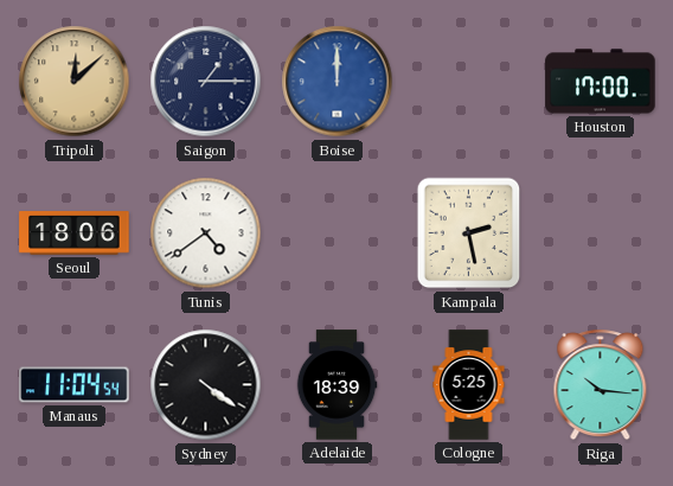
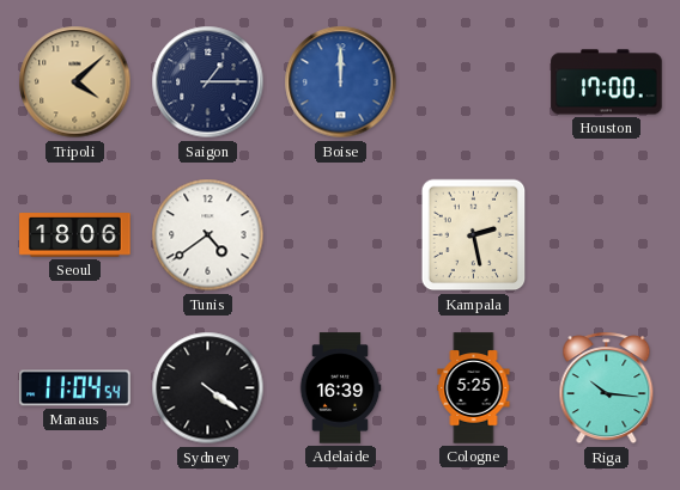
Tripoli: 12:08 -> 4:08 (75, 82)
Adelaide: 18:39 -> 16:39 (340, 388)
